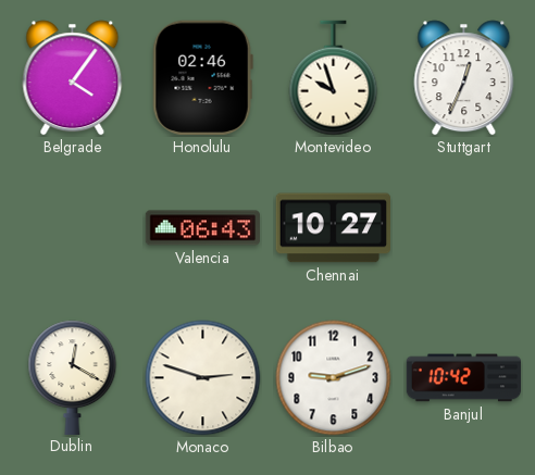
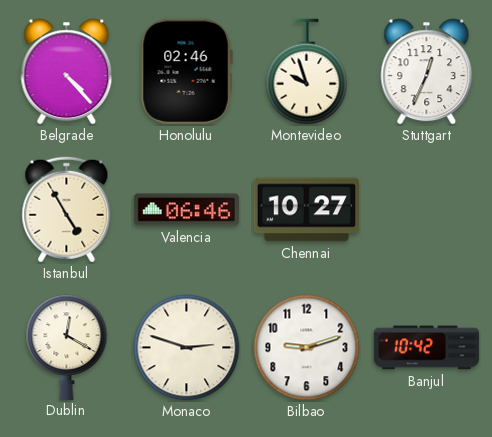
Belgrade: 4:06 -> 4:23 (67, 72)
Istanbul: none -> 4:55 (67, 210)
Valencia: 06:43 -> 06:46 (186, 210)
